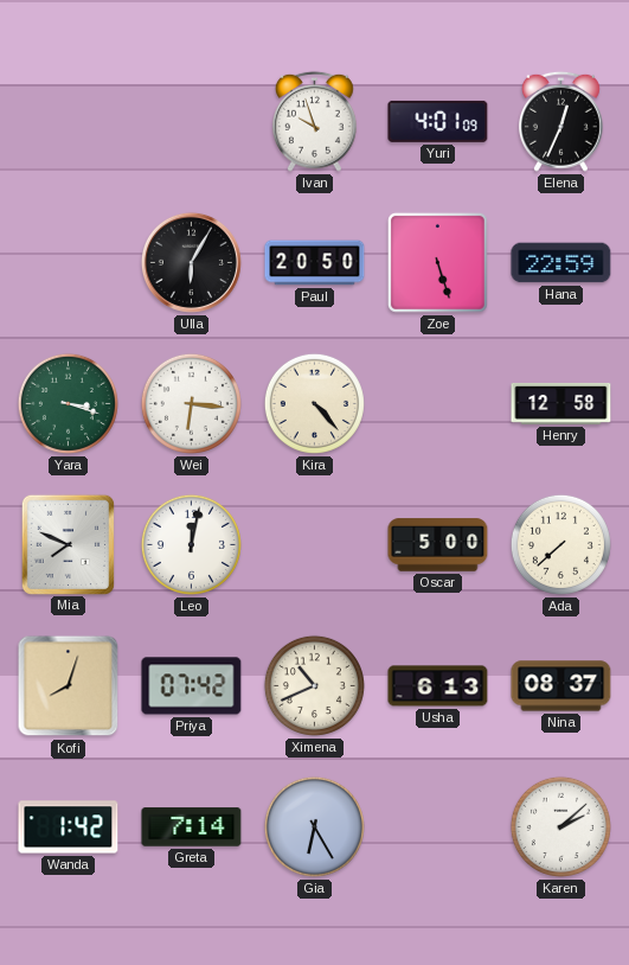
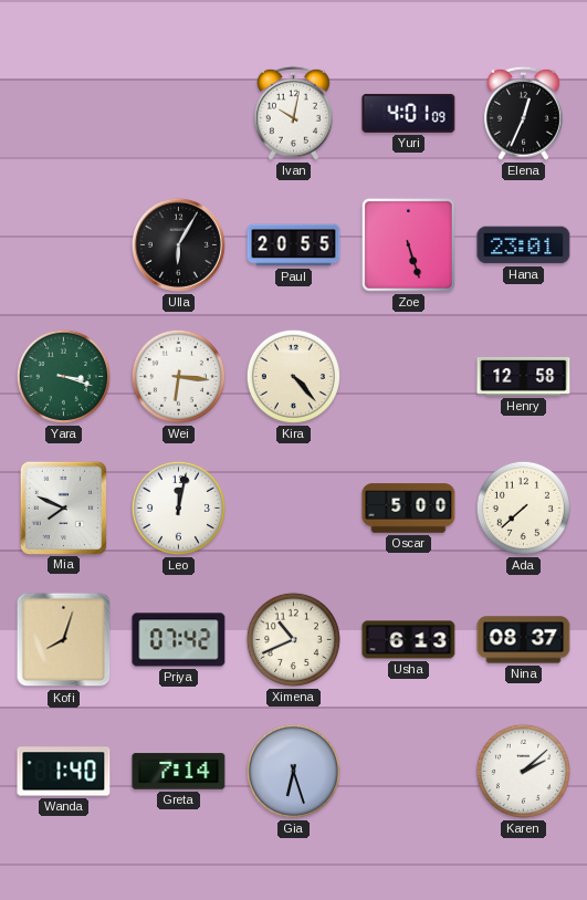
Ivan: 9:57 -> 10:02 (293, 113)
Paul: 20:50 -> 20:55 (294, 245)
Hana: 22:59 -> 23:01 (524, 245)
Wanda: 1:42 -> 1:40 (64, 772)
Gia: 6:25 -> 6:27 (293, 771)
